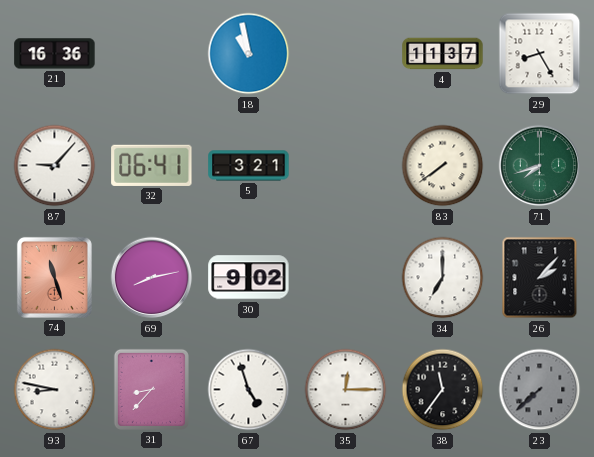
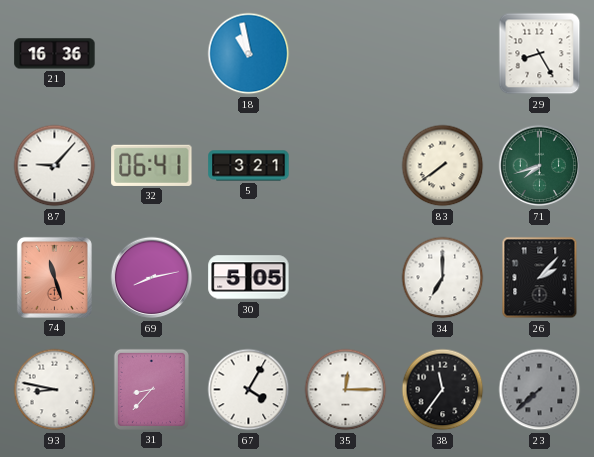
4: 11:37 -> none (443, 54)
30: 9:02 -> 5:05 (249, 278)
67: 4:57 -> 4:05 (249, 390)
